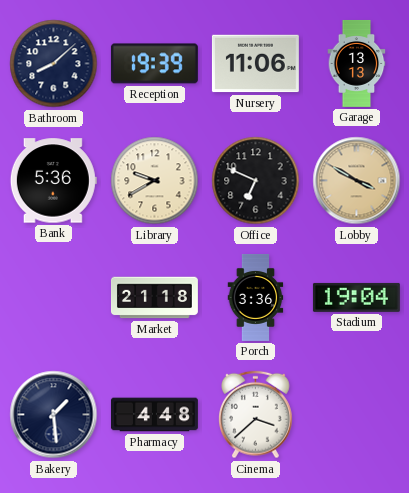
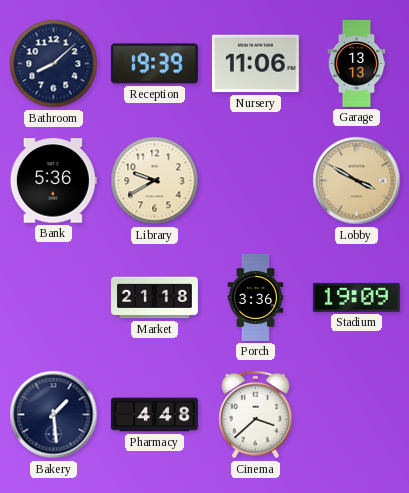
Office: 6:49 -> none (256, 181)
Stadium: 19:04 -> 19:09 (356, 297)
